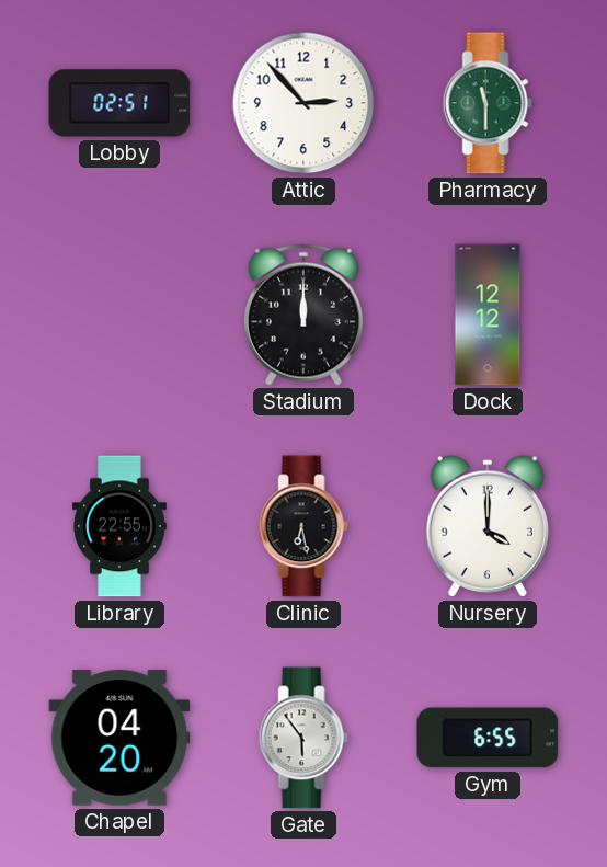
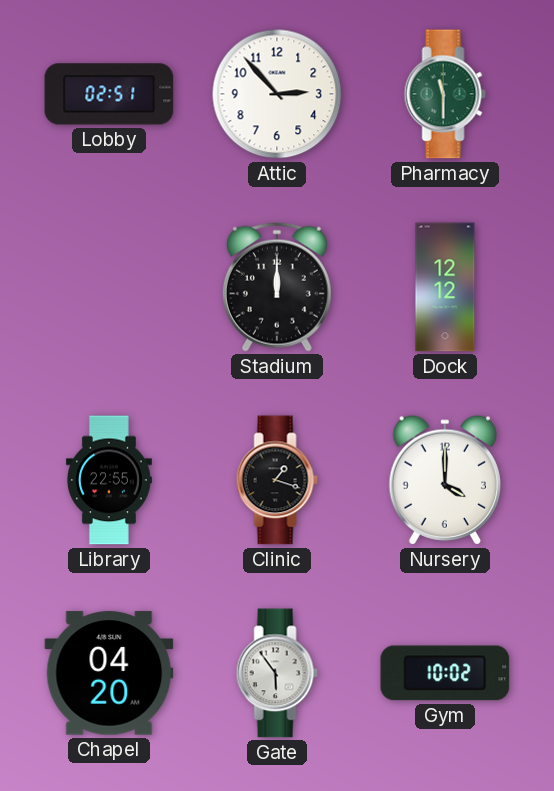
Clinic: 6:28 -> 1:18 (277, 480)
Gym: 6:55 -> 10:02 (445, 673)
